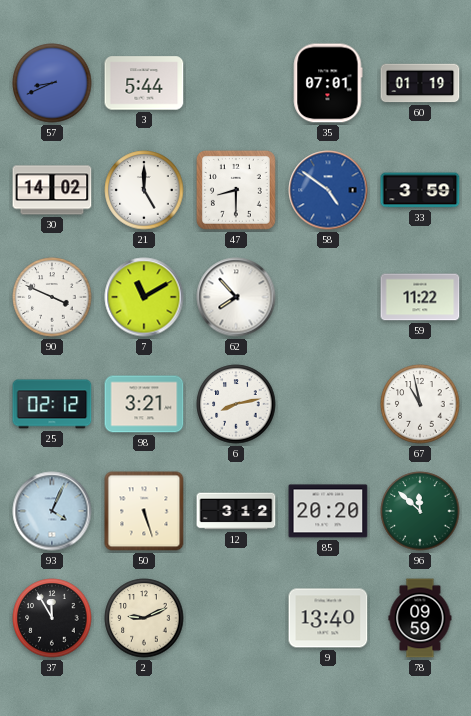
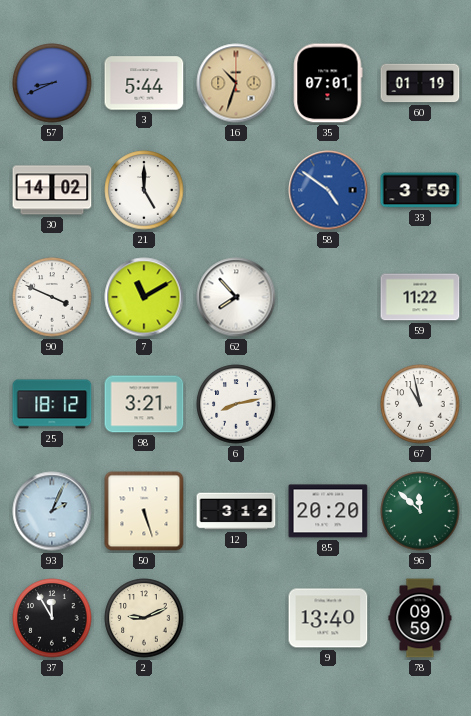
16: none -> 10:33 (236, 83)
47: 8:30 -> none (236, 190)
25: 02:12 -> 18:12 (52, 404)
93: 4:04 -> 2:04 (52, 511)
